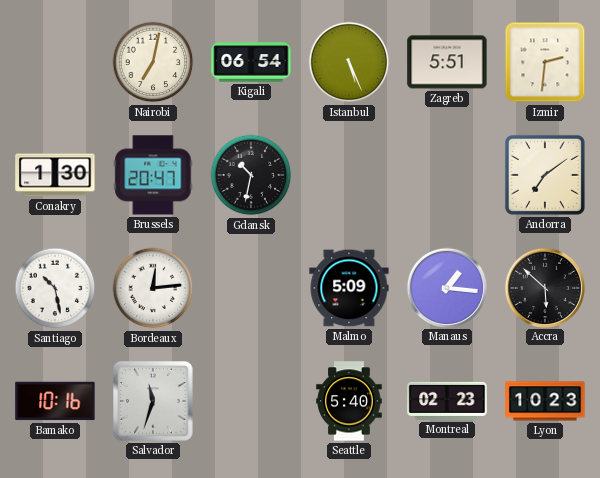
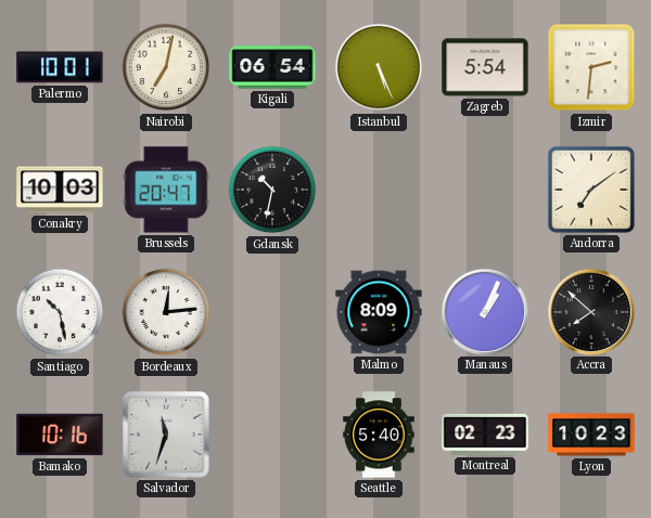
Palermo: none -> 10:01 (60, 67)
Zagreb: 5:51 -> 5:54 (485, 67)
Conakry: 1:30 -> 10:03 (60, 190)
Malmo: 5:09 -> 8:09 (379, 312)
Manaus: 1:16 -> 1:04 (484, 311)
Accra: 5:52 -> 7:52 (590, 311)
